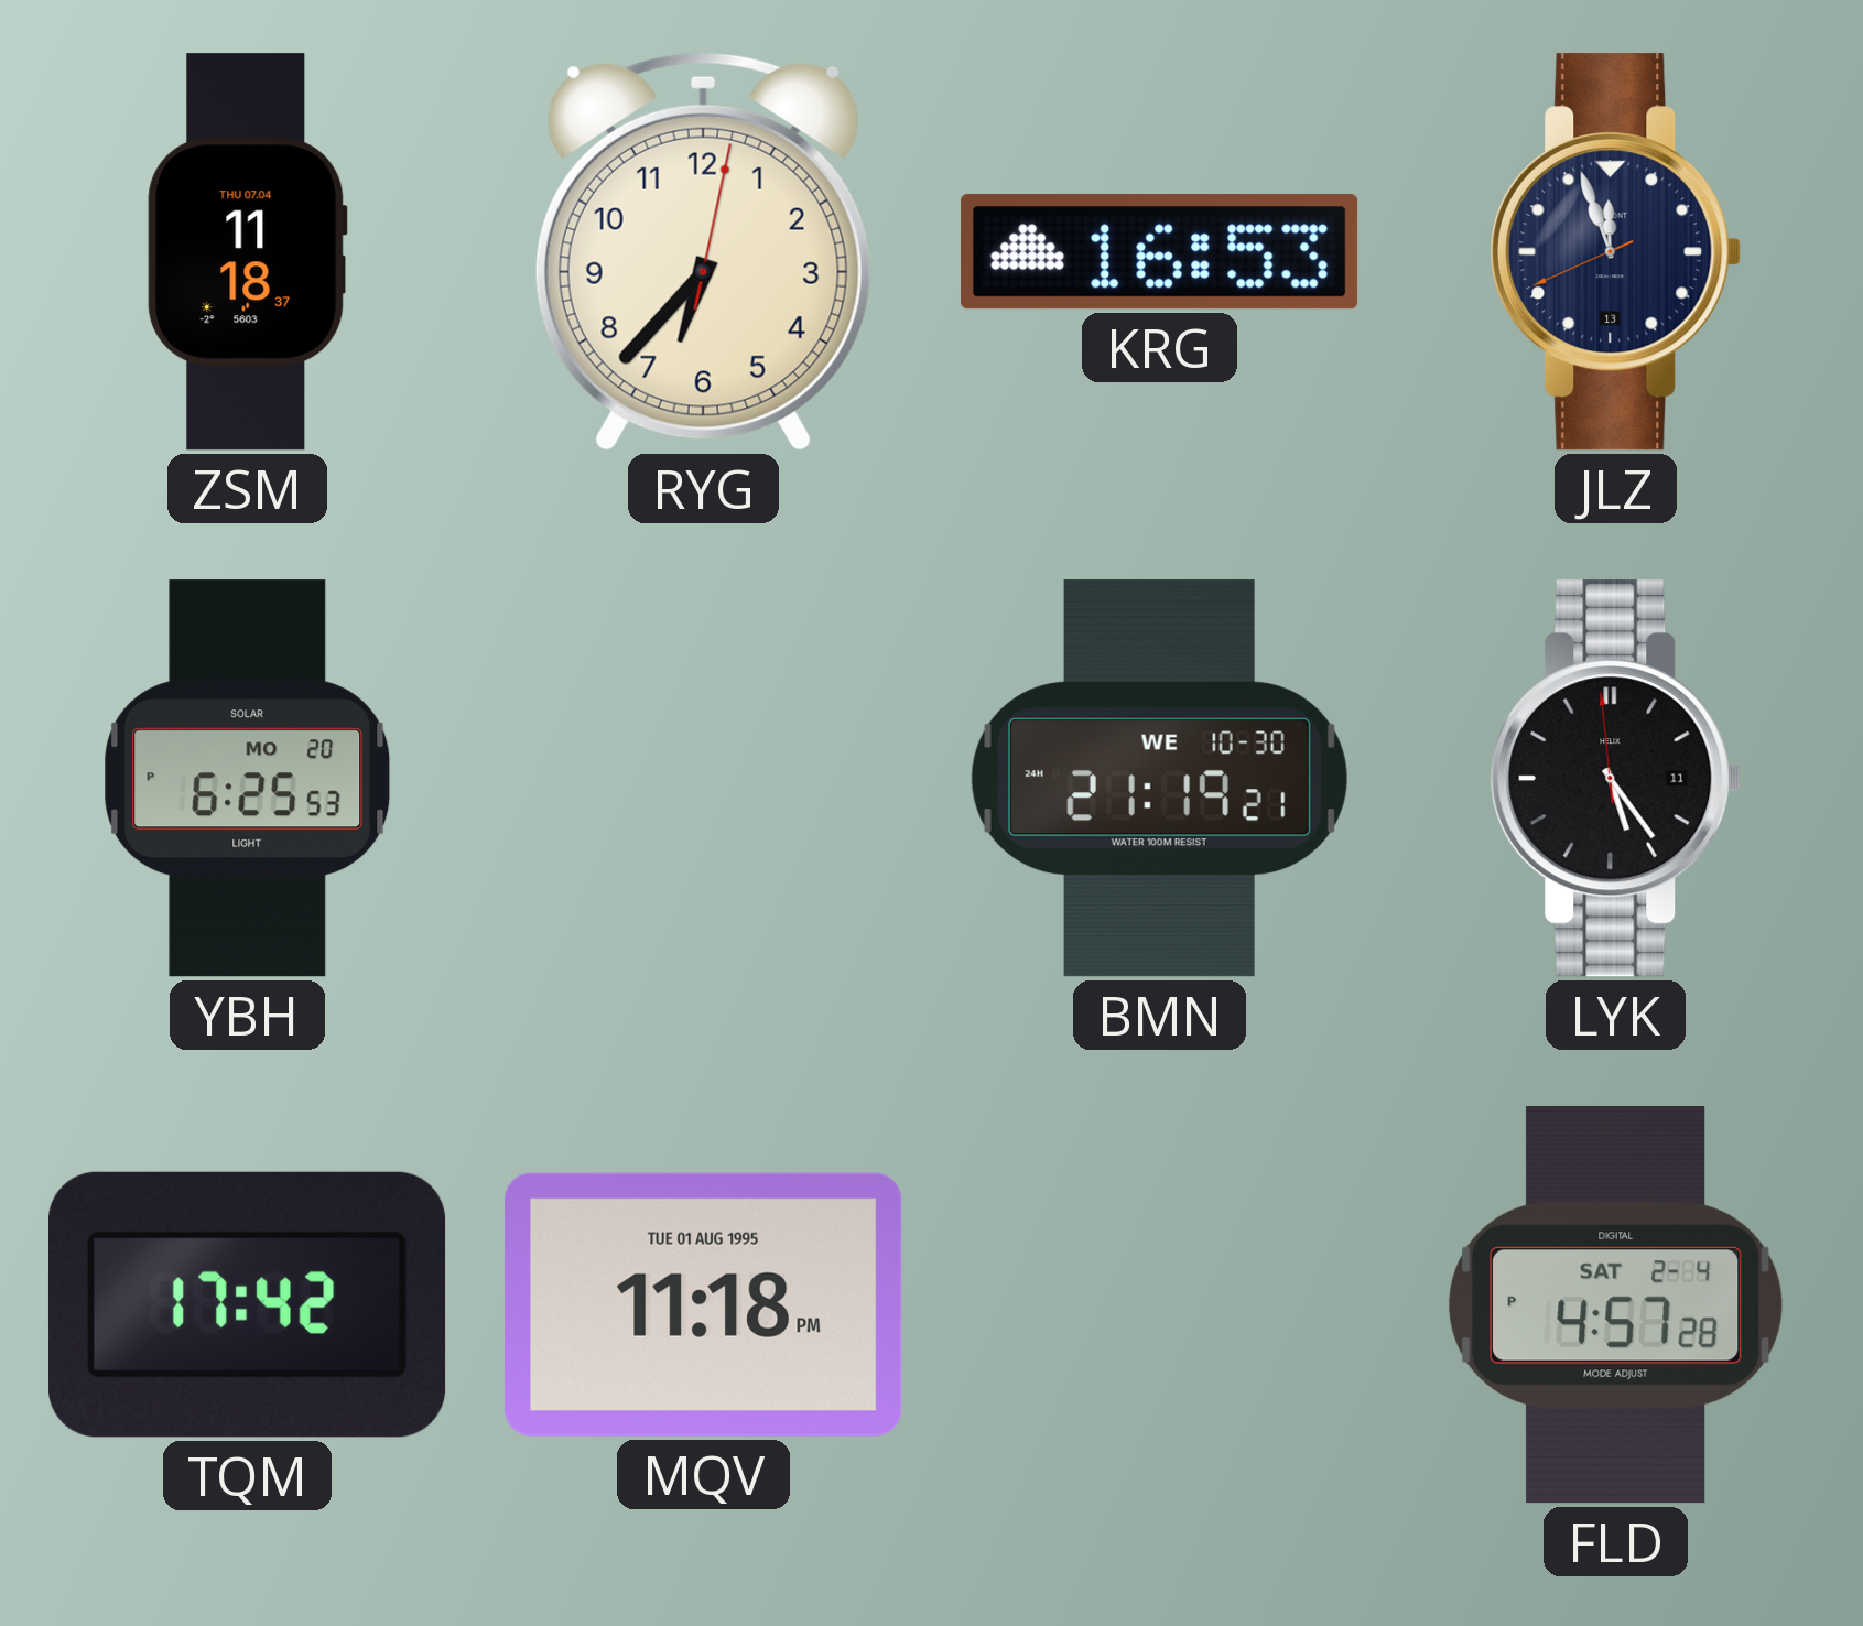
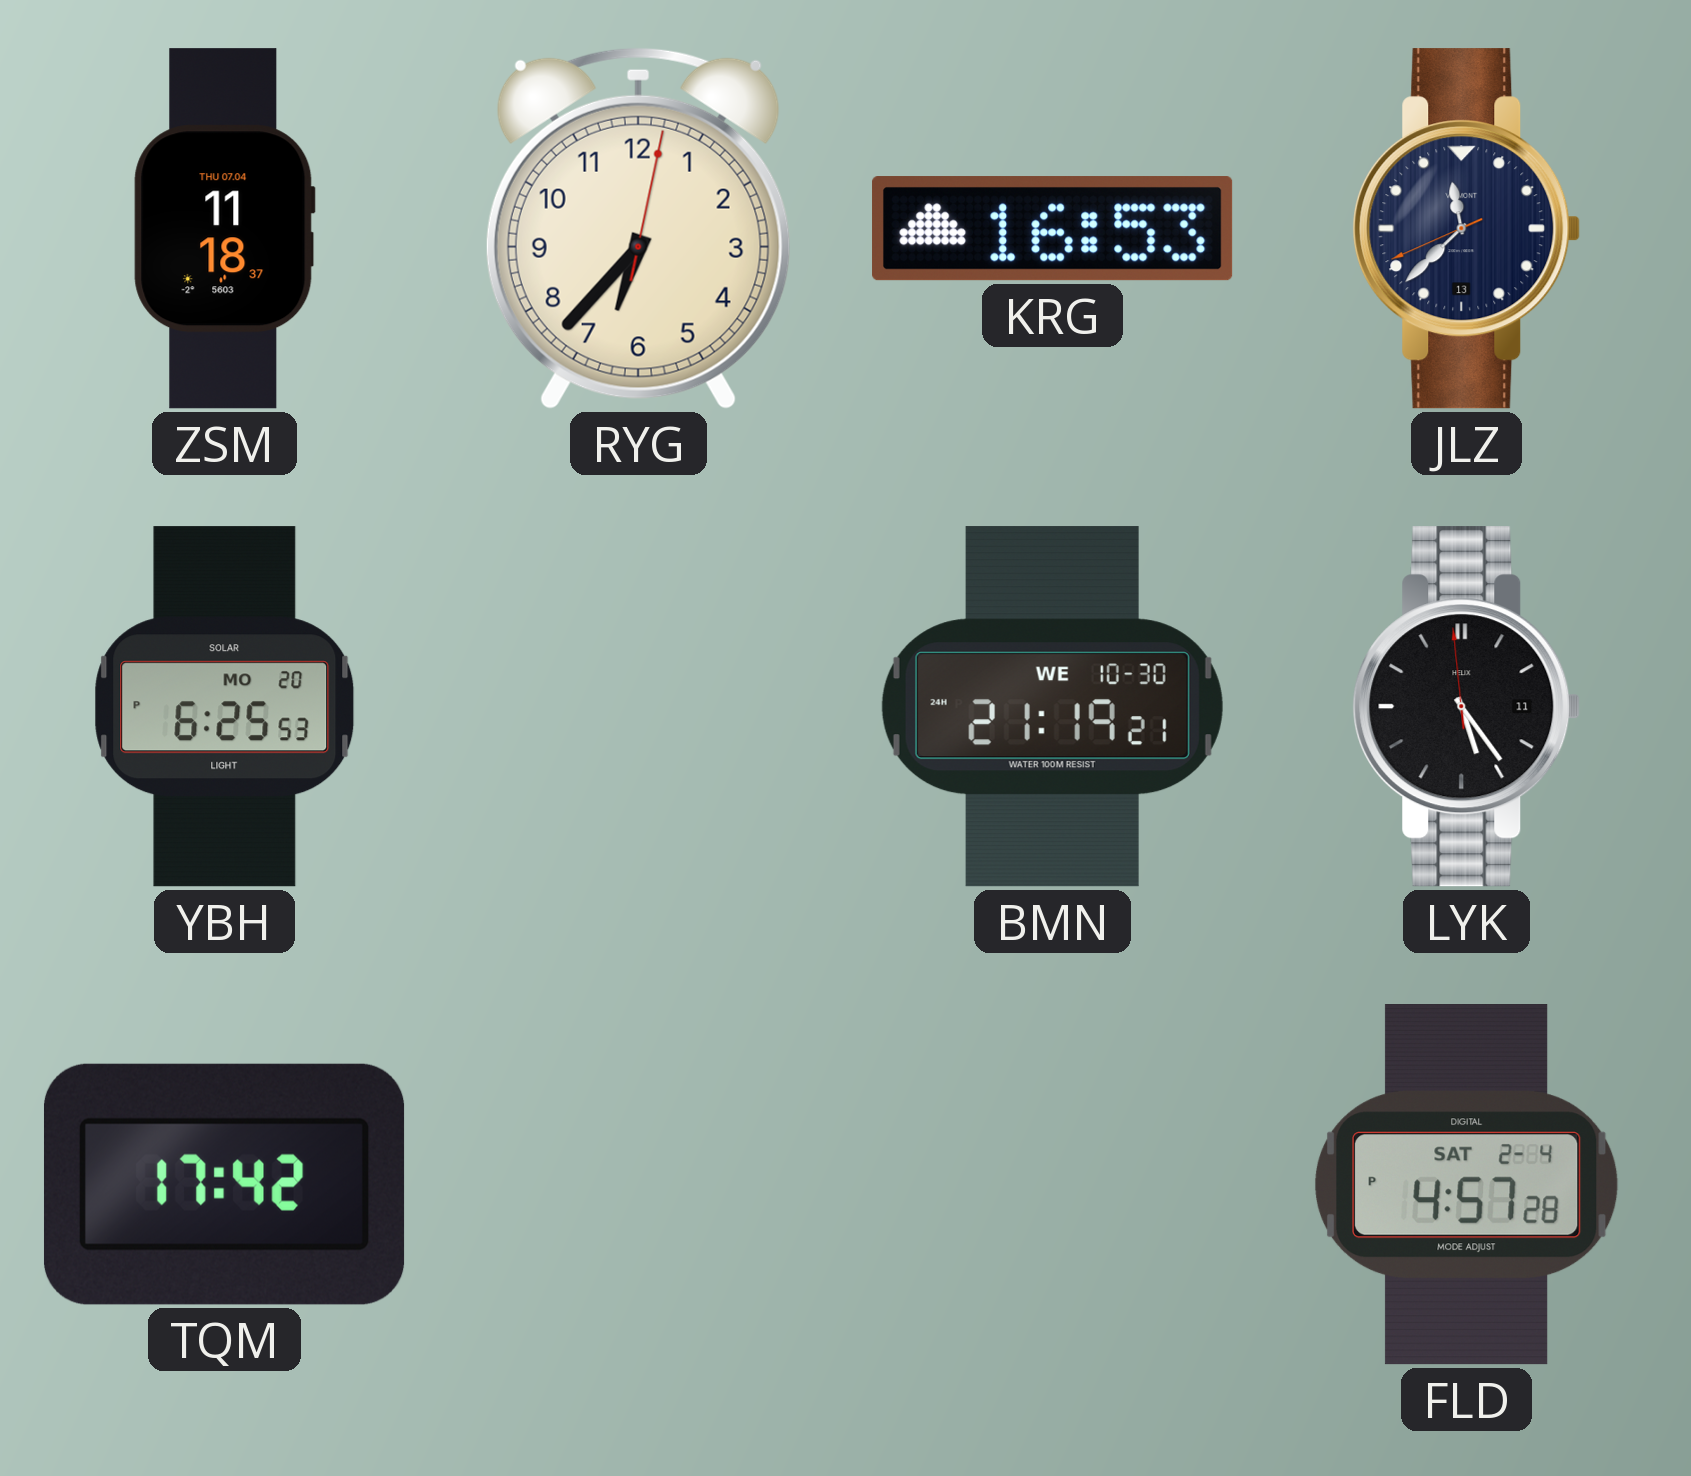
JLZ: 11:56 -> 11:37 (1467, 229)
MQV: 11:18 -> none (704, 1304)
